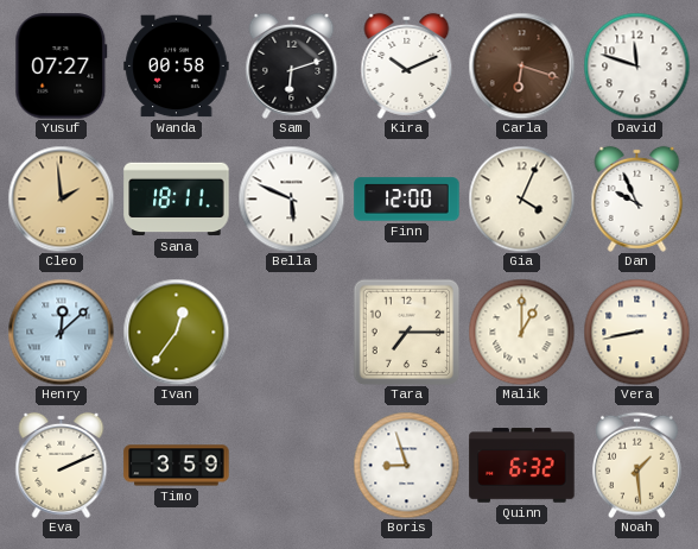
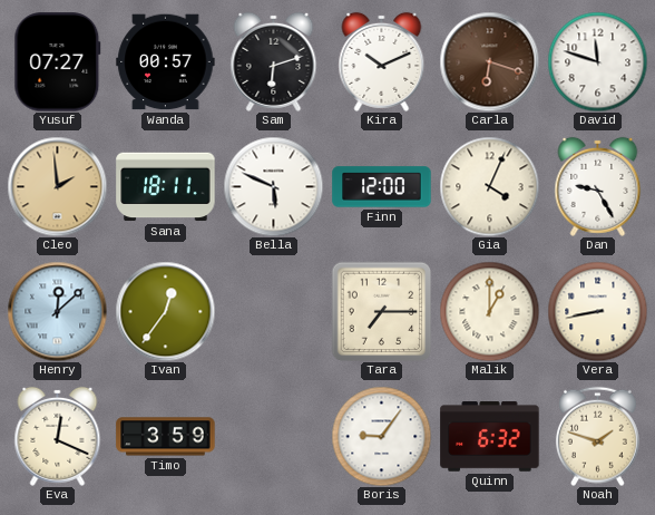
Wanda: 00:58 -> 00:57 (166, 62)
Dan: 9:56 -> 9:25 (598, 186)
Eva: 2:11 -> 12:19 (58, 436)
Boris: 8:57 -> 9:06 (381, 436)
Noah: 1:29 -> 1:48 (597, 436)
